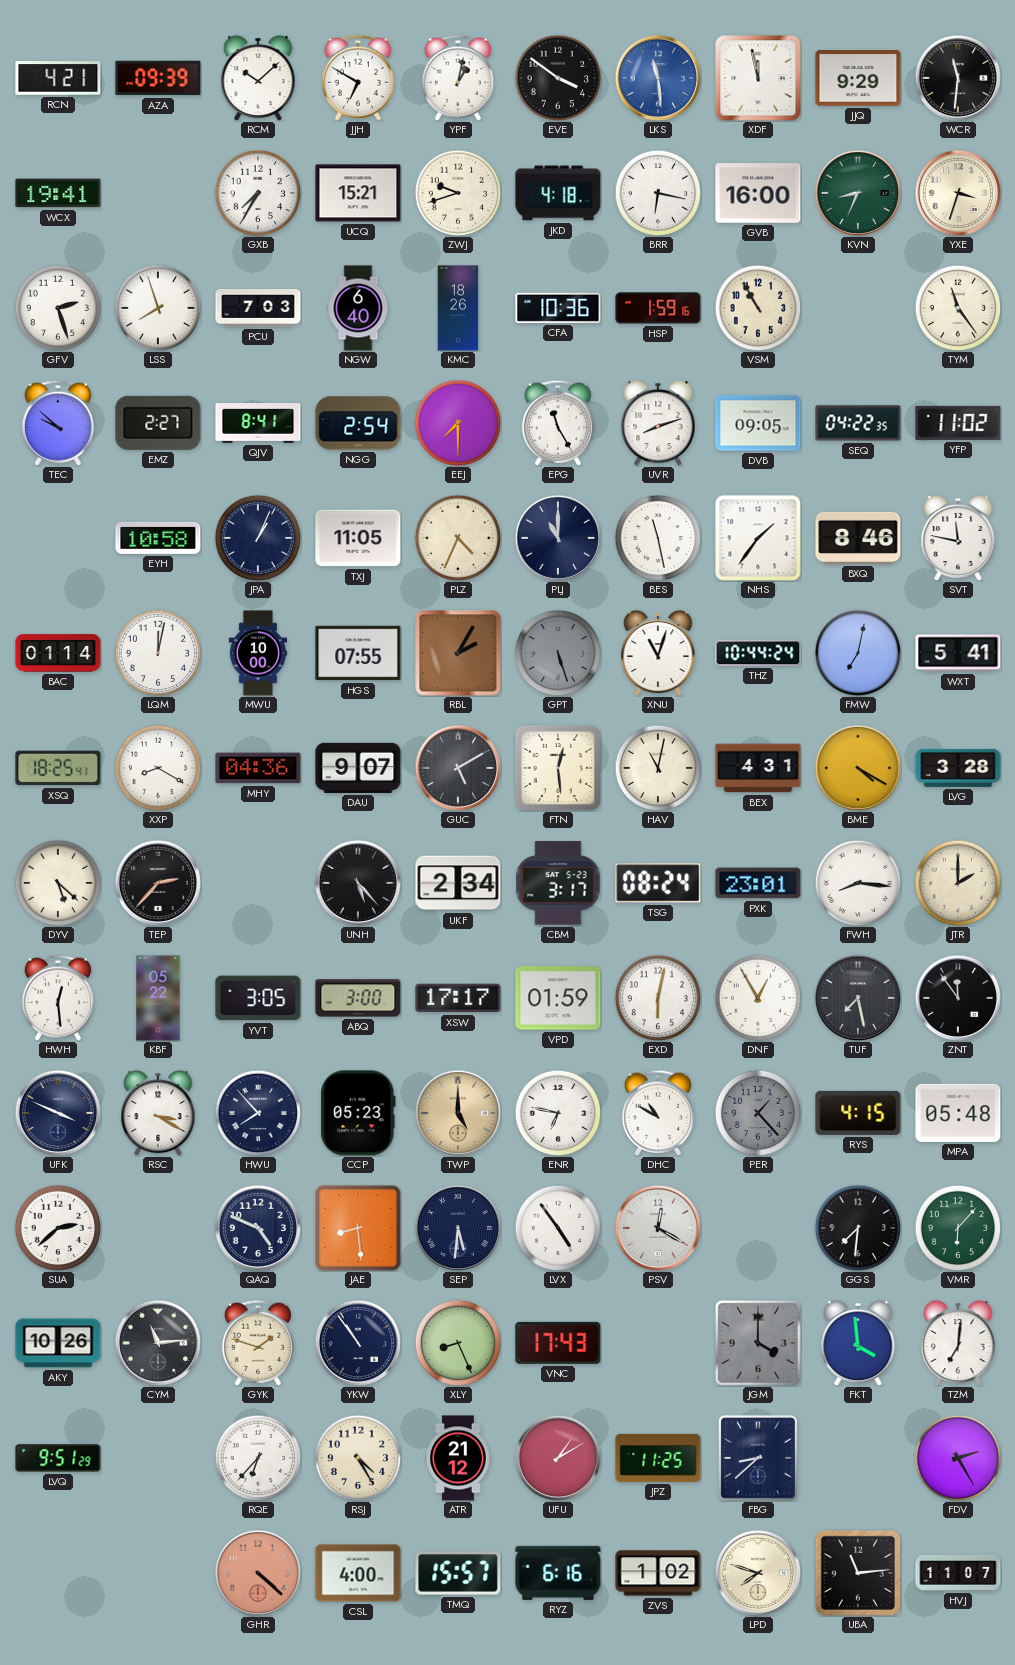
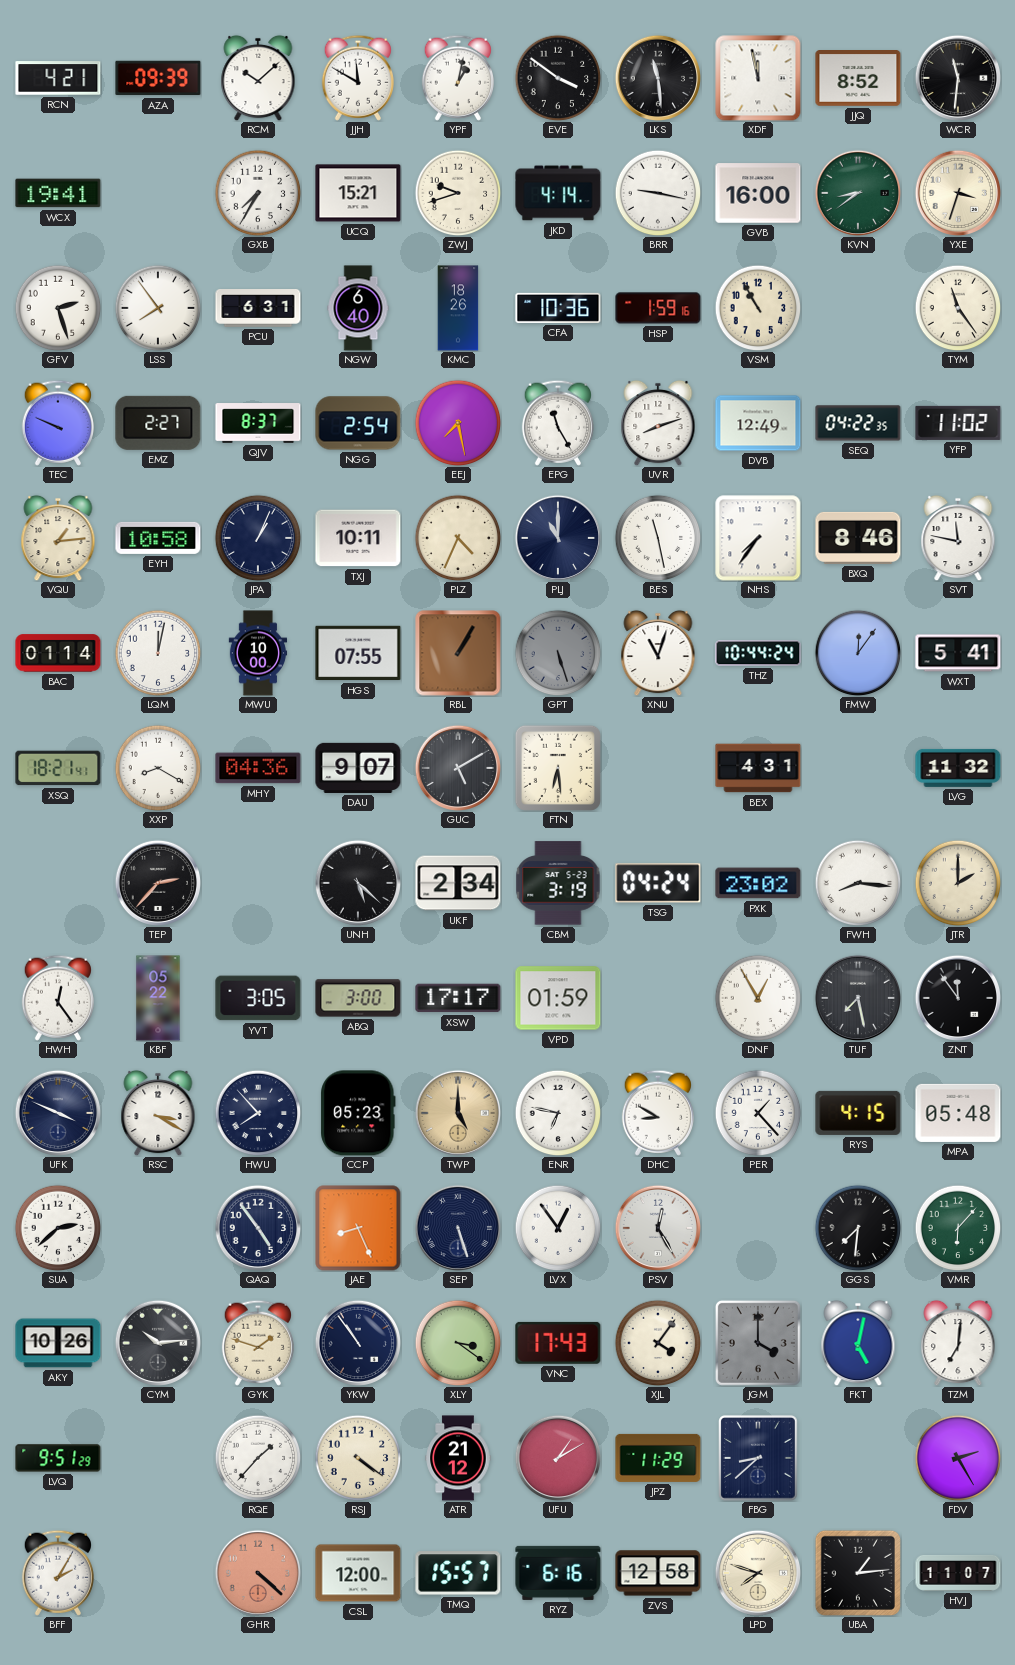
JJH: 6:50 -> 11:50 (358, 78)
LKS dial: blue -> black (657, 77)
JJQ: 9:29 -> 8:52 (858, 79)
JKD: 4:18 -> 4:14 (558, 193)
BRR: 6:17 -> 9:17 (658, 193)
KVN: 8:34 -> 8:39 (857, 192)
LSS: 7:57 -> 7:54 (158, 308)
PCU: 7:03 -> 6:31 (258, 309)
TEC: 9:52 -> 9:49 (58, 423)
QJV: 8:41 -> 8:37 (258, 423)
EEJ: 7:30 -> 7:28 (458, 423)
DVB: 09:05 -> 12:49 (758, 423)
VQU: none -> 1:14 (58, 538)
TXJ: 11:05 -> 10:11 (358, 538)
NHS: 1:36 -> 7:36 (758, 538)
RBL: 2:05 -> 1:05 (458, 653)
FMW: 7:02 -> 12:06 (858, 653)
XSQ: 18:25 -> 18:21 (58, 768)
FTN: 12:29 -> 6:29 (558, 768)
HAV: 11:02 -> none (658, 768)
BME: 4:20 -> none (857, 767)
LVG: 3:28 -> 11:32 (958, 768)
DYV: 5:22 -> none (58, 883)
UNH: 5:23 -> 5:22 (357, 882)
CBM: 3:17 -> 3:19 (558, 883)
TSG: 08:24 -> 04:24 (658, 883)
PXK: 23:01 -> 23:02 (758, 883)
HWH: 12:29 -> 12:24 (58, 998)
EXD: 6:02 -> none (658, 998)
DHC: 10:50 -> 8:50 (658, 1113)
PER dial: grey -> white (758, 1113)
QAQ: 4:49 -> 4:54 (257, 1227)
JAE: 8:29 -> 8:26 (358, 1228)
SEP: 5:31 -> 5:27 (457, 1227)
LVX: 4:54 -> 12:54 (558, 1228)
PSV: 12:20 -> 12:25 (657, 1227)
CYM: 11:14 -> 10:14 (157, 1342)
XLY: 8:26 -> 3:21 (458, 1343)
XJL: none -> 4:06 (658, 1343)
FKT: 3:59 -> 5:02 (858, 1343)
RQE: 6:37 -> 1:37 (258, 1458)
RSJ: 4:25 -> 4:21 (358, 1458)
JPZ: 11:25 -> 11:29 (658, 1458)
BFF: none -> 2:05 (58, 1573)
CSL: 4:00 -> 12:00 (358, 1573)
ZVS: 1:02 -> 12:58 (658, 1573)
UBA: 11:14 -> 1:14 (858, 1573)
